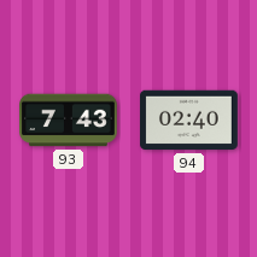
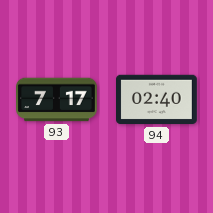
93: 7:43 -> 7:17 (57, 100)
